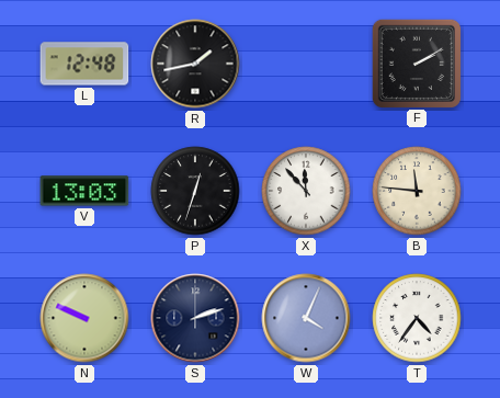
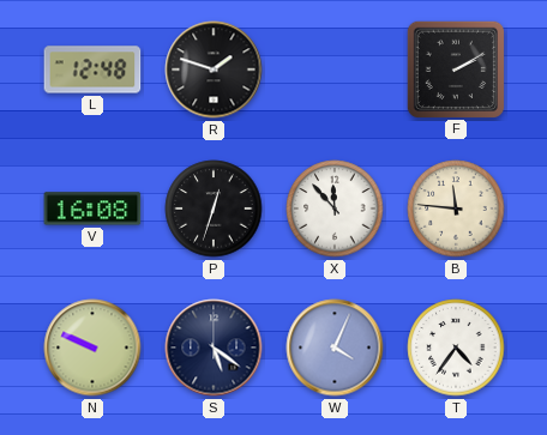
R: 1:43 -> 1:48 (214, 70)
V: 13:03 -> 16:08 (92, 209)
S: 2:12 -> 5:21 (214, 348)
